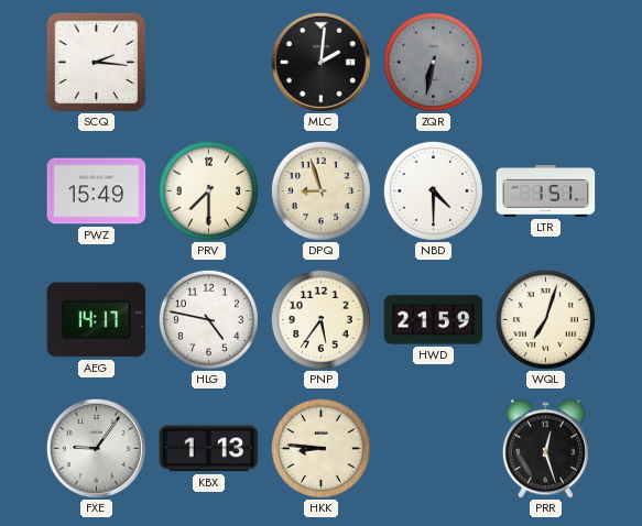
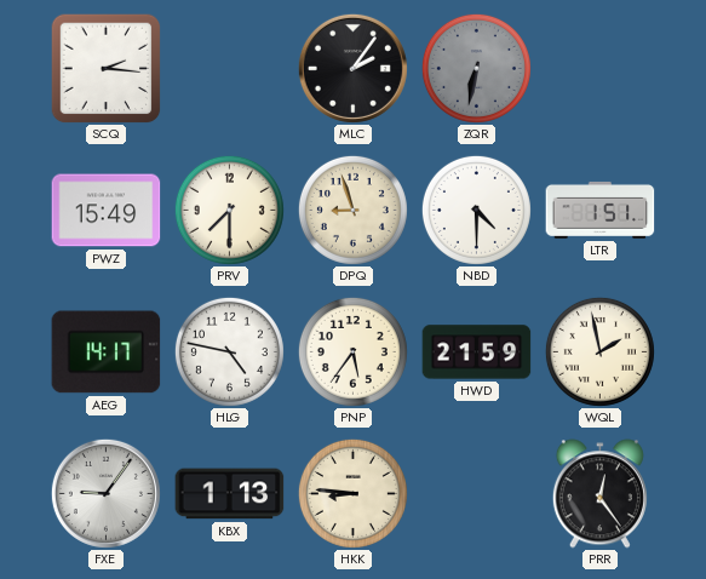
MLC: 2:01 -> 2:06 (352, 68)
WQL: 7:03 -> 1:58 (599, 351)
PRR: 12:27 -> 12:24 (599, 494)
